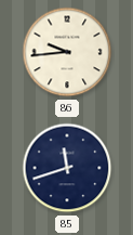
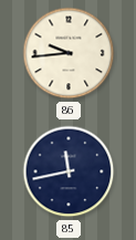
85: 11:42 -> 11:43 (69, 171)
